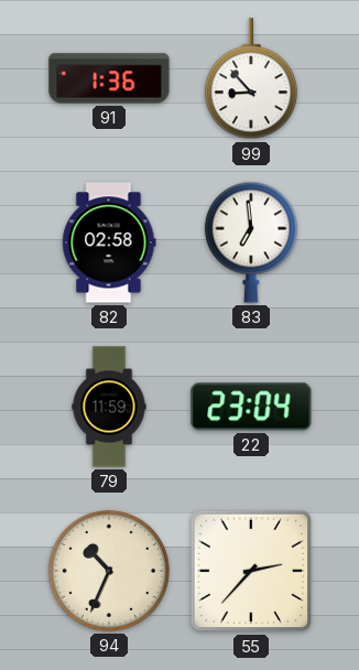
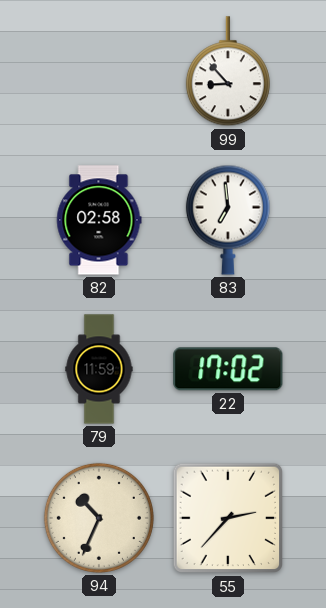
91: 1:36 -> none (109, 78)
22: 23:04 -> 17:02 (228, 369)
